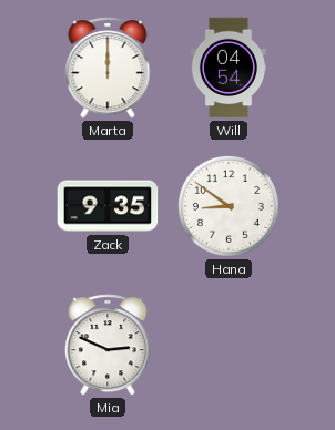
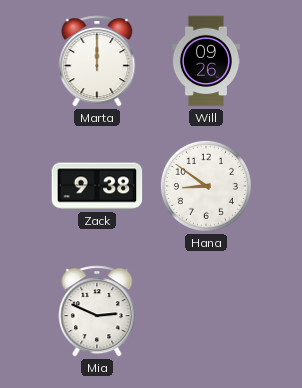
Will: 04:54 -> 09:26 (206, 61)
Zack: 9:35 -> 9:38 (97, 186)
